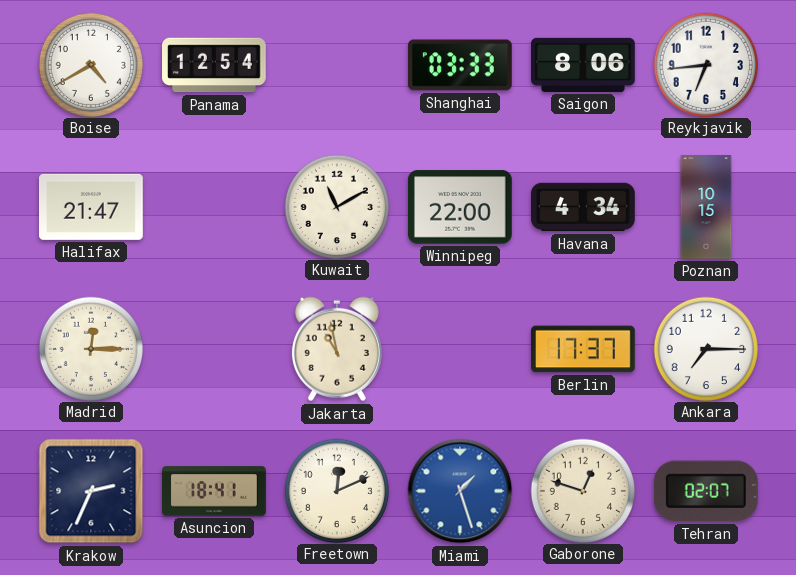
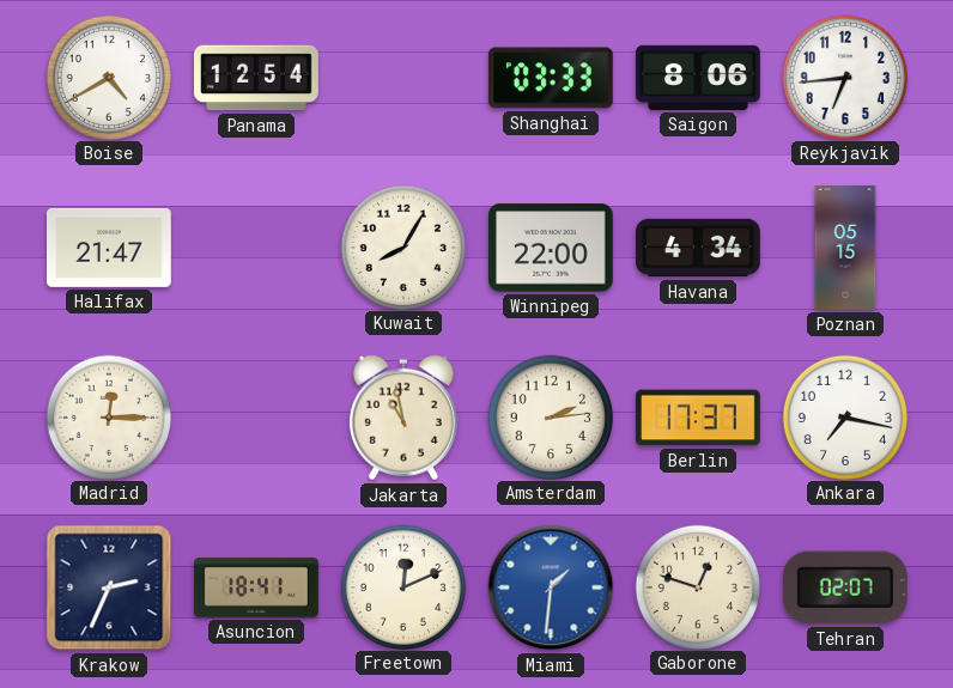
Kuwait: 11:10 -> 8:05 (402, 246)
Poznan: 10:15 -> 05:15 (845, 248)
Amsterdam: none -> 2:14 (550, 416)
Ankara: 7:15 -> 7:17 (844, 416)
Miami: 1:27 -> 1:31 (551, 587)
